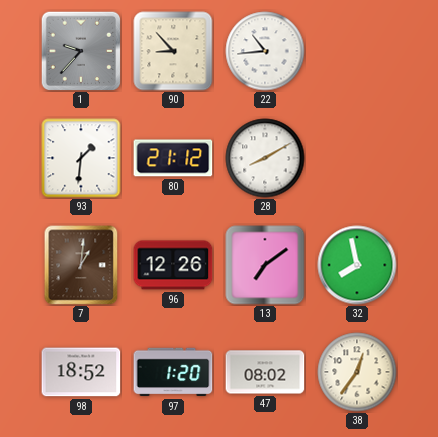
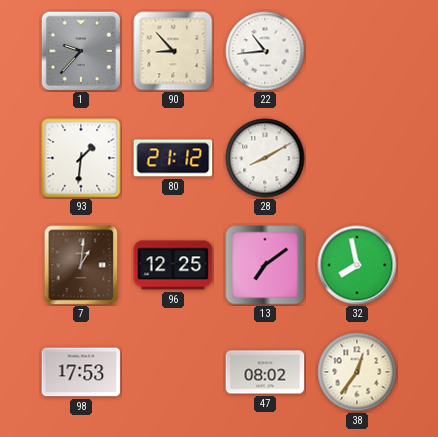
96: 12:26 -> 12:25 (173, 265)
98: 18:52 -> 17:53 (81, 372)
97: 1:20 -> none (173, 372)
